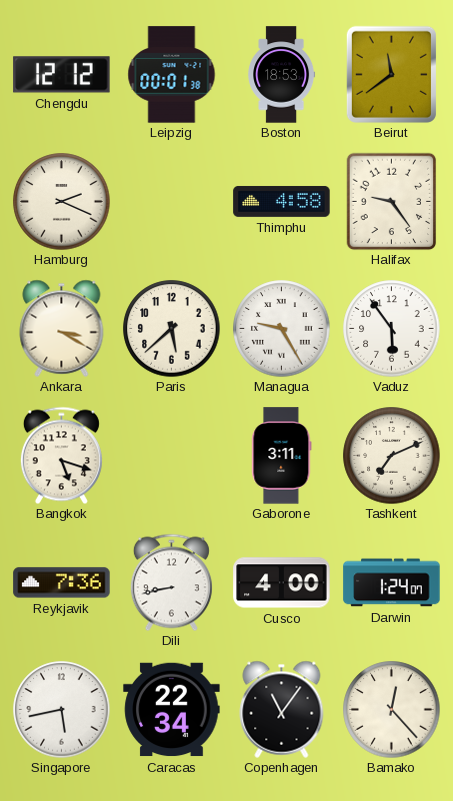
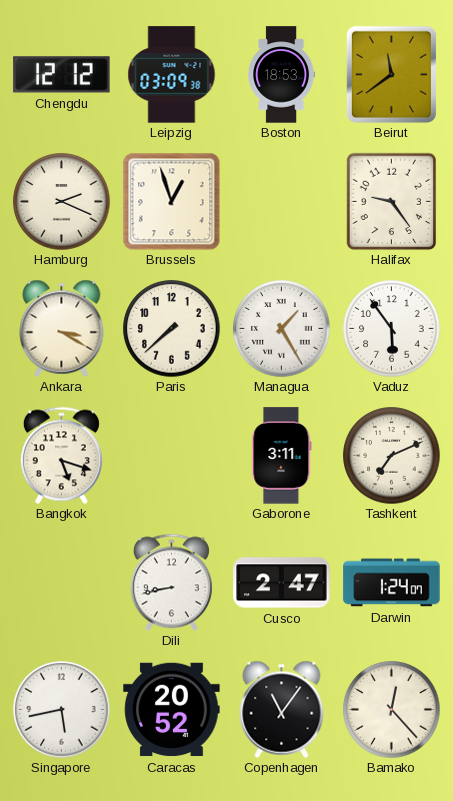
Leipzig: 00:01 -> 03:09 (172, 75)
Brussels: none -> 12:57 (171, 201)
Thimphu: 4:58 -> none (282, 201)
Paris: 5:38 -> 7:38 (172, 329)
Managua: 9:25 -> 1:25 (282, 329)
Reykjavik: 7:36 -> none (62, 583)
Cusco: 4:00 -> 2:47 (282, 583)
Caracas: 22:34 -> 20:52 (172, 710)
